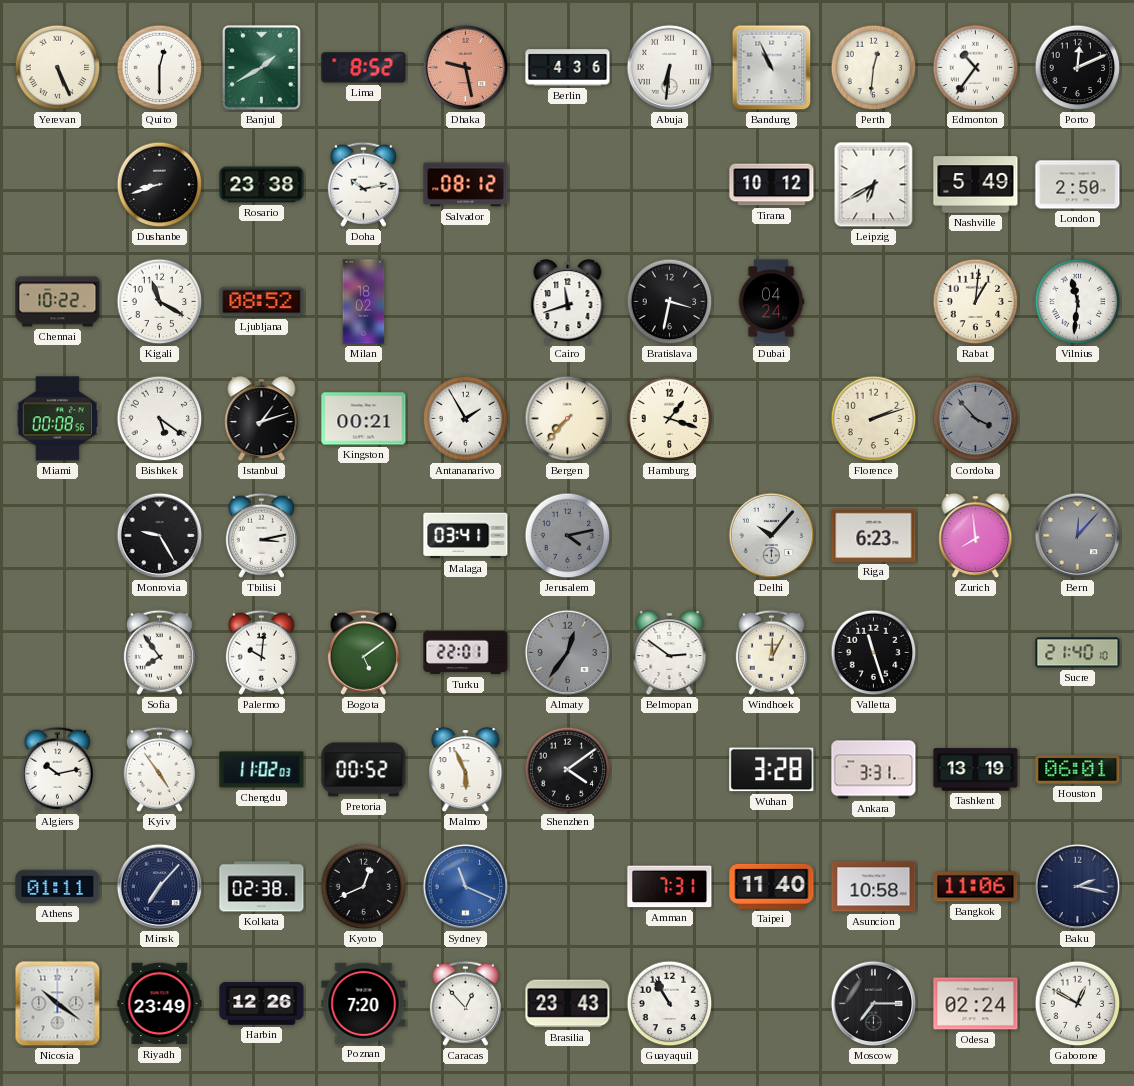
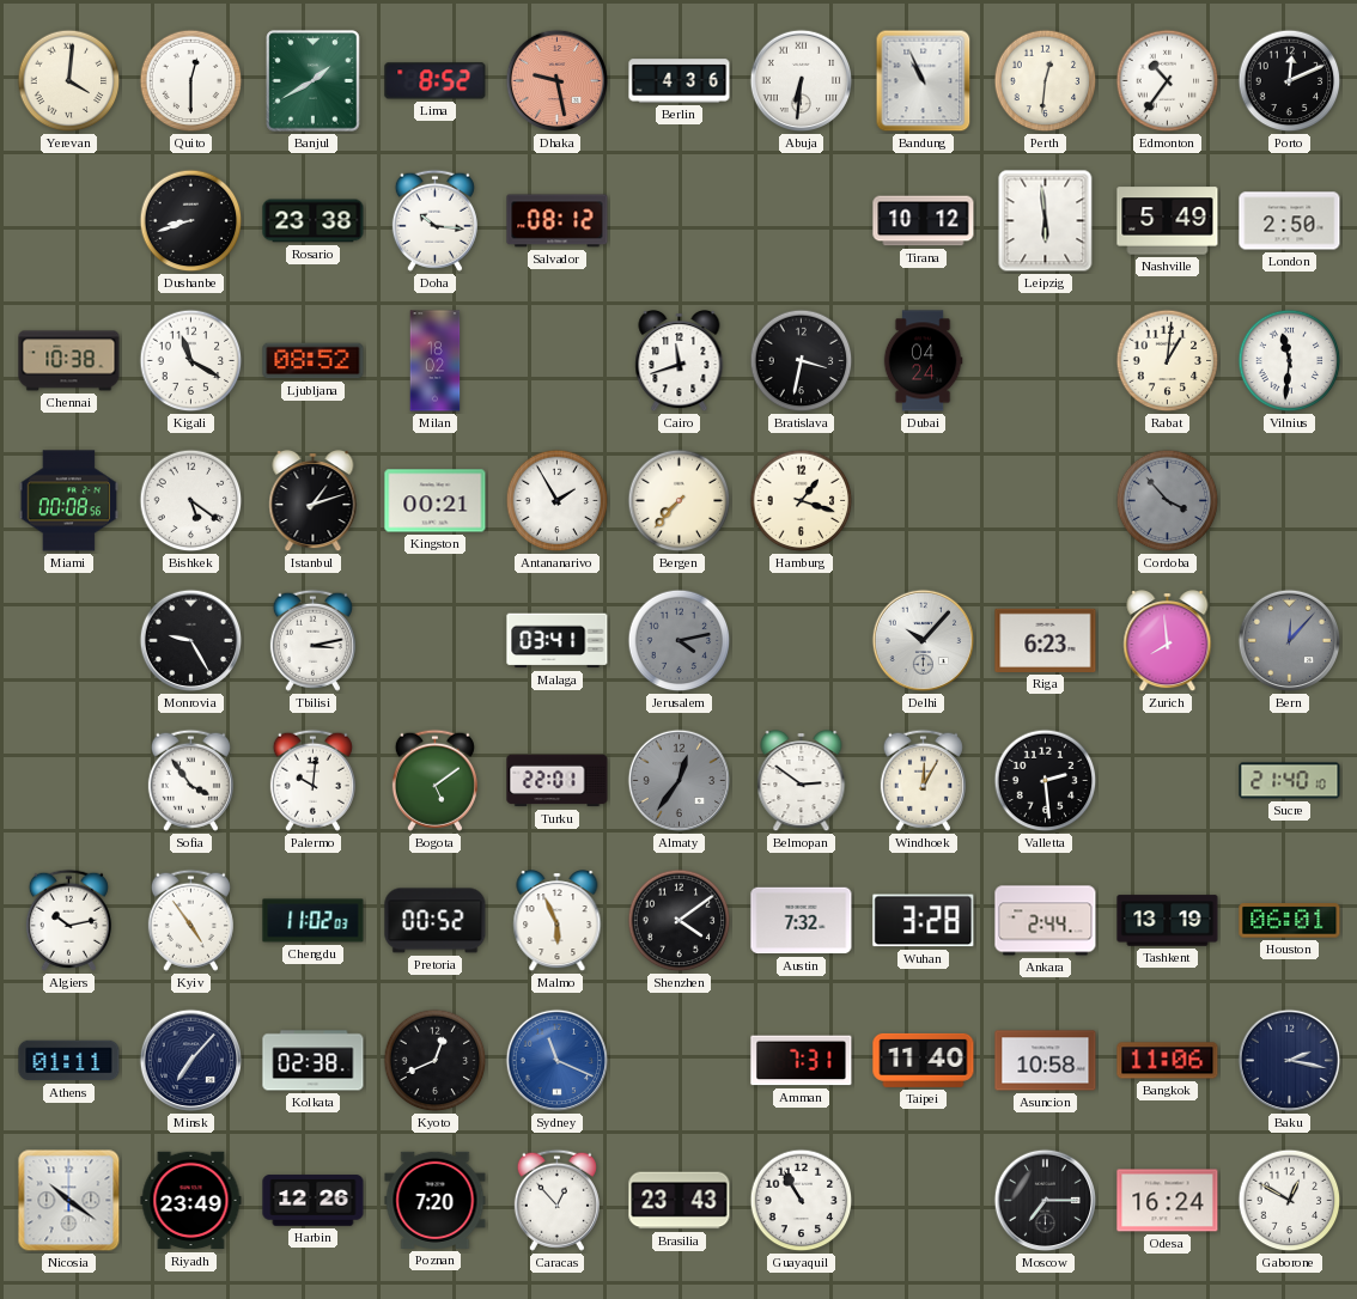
Yerevan: 5:26 -> 4:01 (69, 81)
Doha: 10:13 -> 10:16 (434, 220)
Leipzig: 6:40 -> 5:59 (1046, 221)
Chennai: 10:22 -> 10:38 (69, 361)
Florence: 2:12 -> none (874, 419)
Sofia: 7:54 -> 3:54 (190, 780)
Valletta: 11:27 -> 2:29 (1046, 781)
Austin: none -> 7:32 (802, 921)
Ankara: 3:31 -> 2:44 (1046, 921)
Odesa: 02:24 -> 16:24 (1168, 1201)
